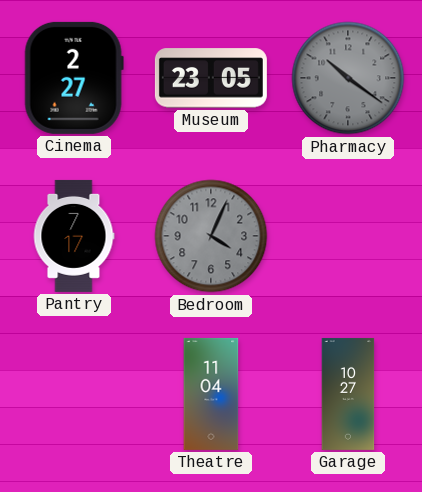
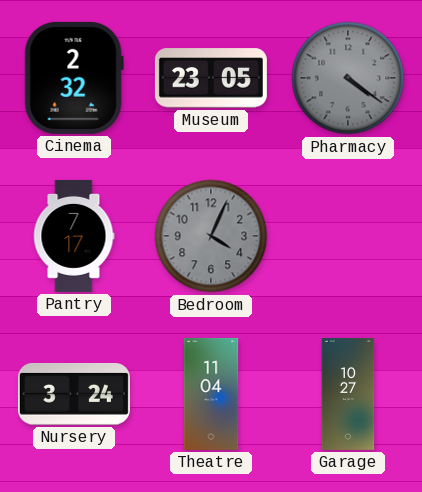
Cinema: 2:27 -> 2:32 (74, 78)
Pharmacy: 10:21 -> 4:21 (348, 78)
Nursery: none -> 3:24 (74, 395)
